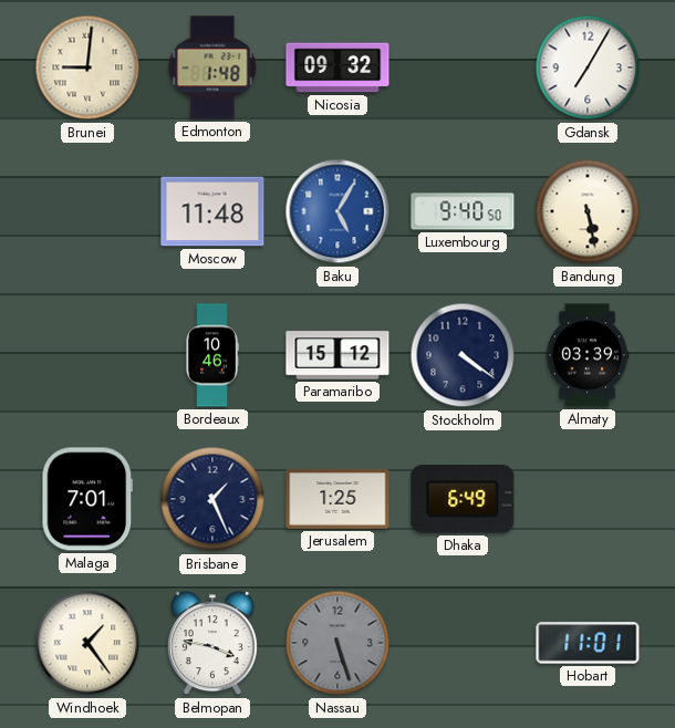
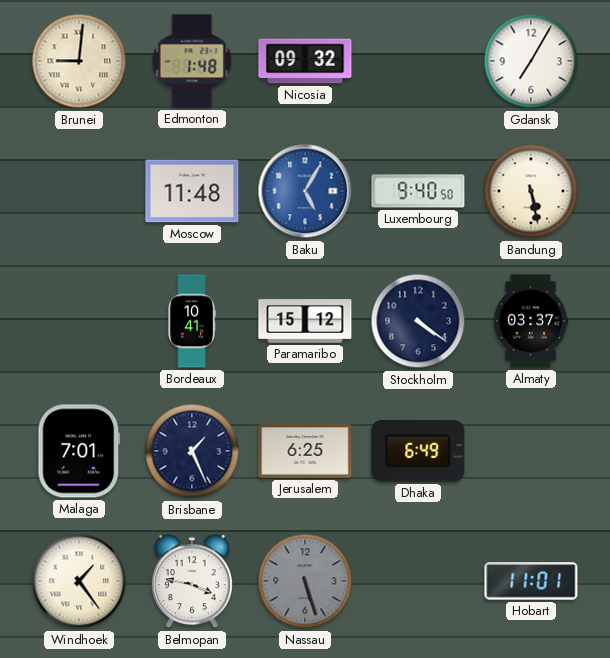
Bordeaux: 10:46 -> 10:41 (192, 321)
Almaty: 03:39 -> 03:37 (531, 321)
Jerusalem: 1:25 -> 6:25 (305, 451)
